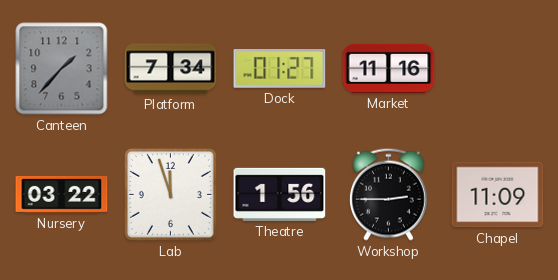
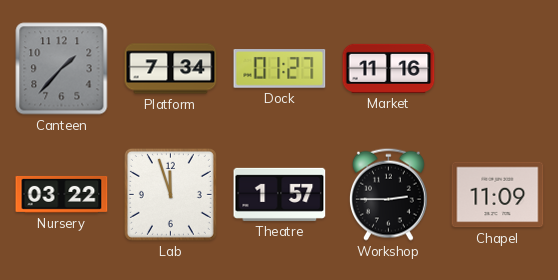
Theatre: 1:56 -> 1:57 (280, 194)
